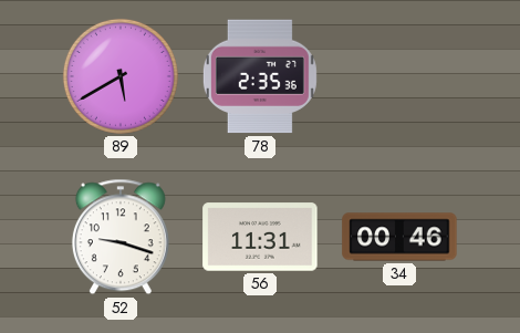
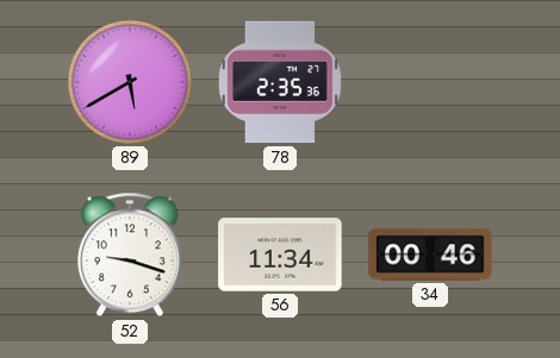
56: 11:31 -> 11:34 (280, 255)
